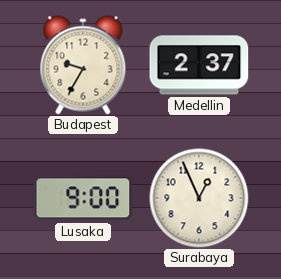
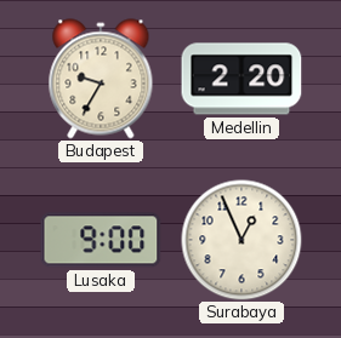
Medellin: 2:37 -> 2:20 (241, 79)
